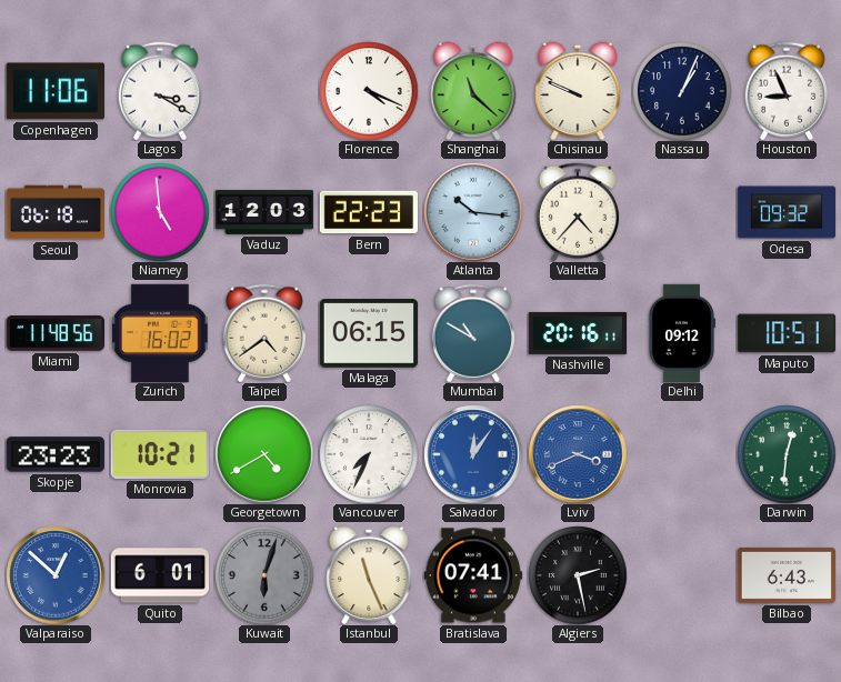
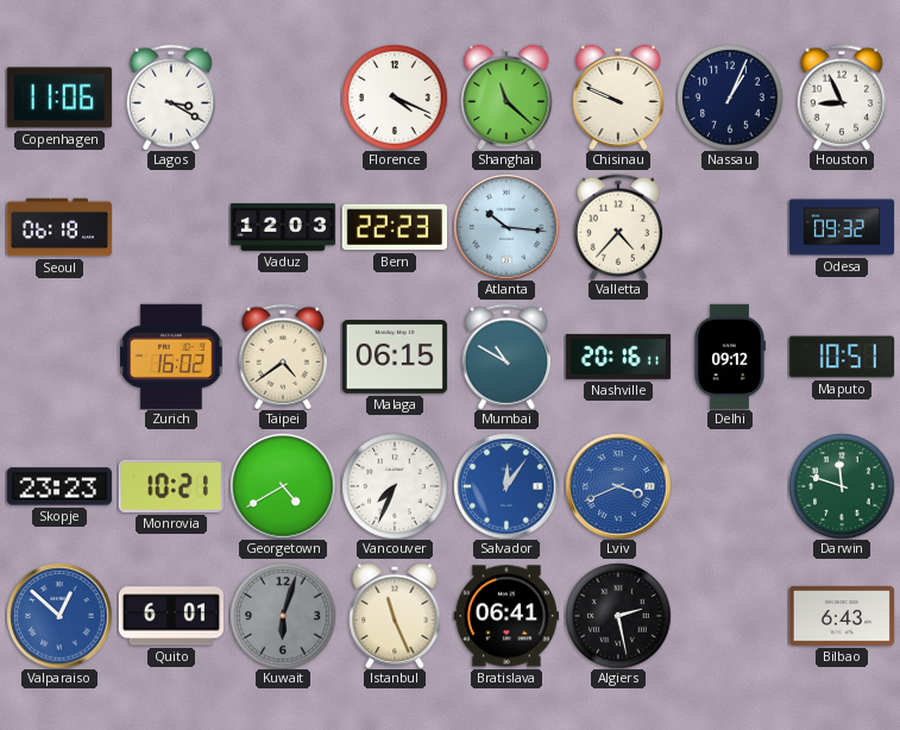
Niamey: 4:59 -> none (160, 212)
Miami: 11:48 -> none (54, 333)
Darwin: 12:31 -> 11:48 (842, 486)
Bratislava: 07:41 -> 06:41 (505, 616)
